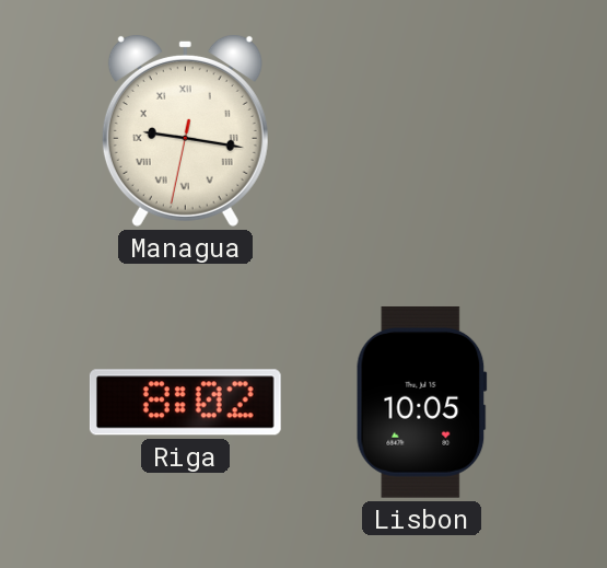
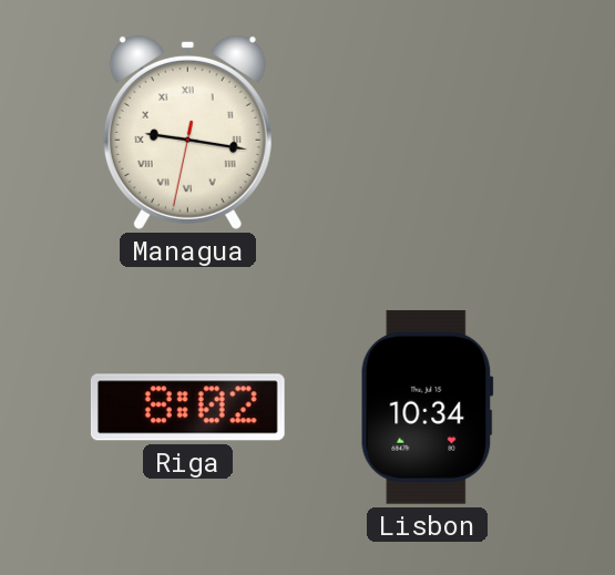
Lisbon: 10:05 -> 10:34 (427, 407)
